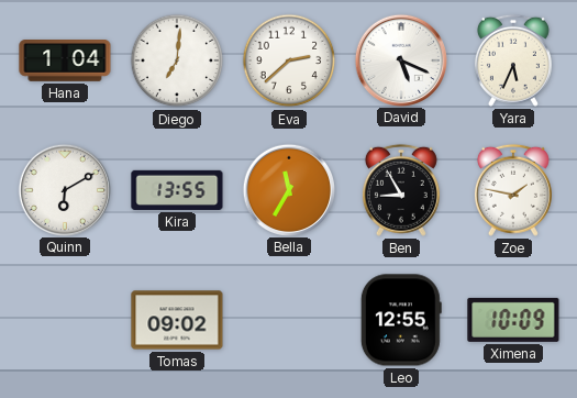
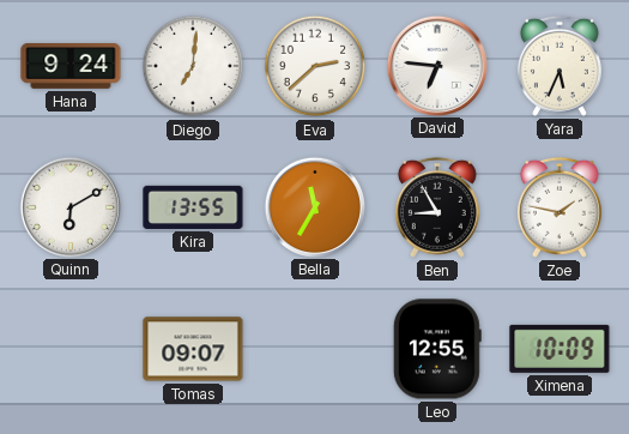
Hana: 1:04 -> 9:24 (71, 67)
David: 5:19 -> 6:46 (436, 65)
Tomas: 09:02 -> 09:07 (193, 349)
